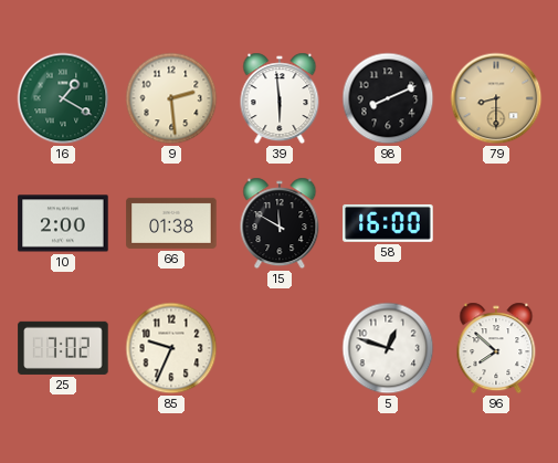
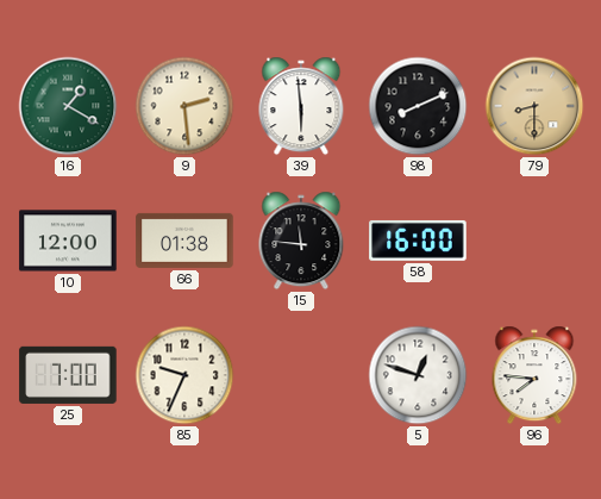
10: 2:00 -> 12:00 (68, 241)
15: 11:50 -> 11:46 (301, 241)
25: 7:02 -> 7:00 (68, 375)
96: 7:52 -> 7:46 (534, 375)
